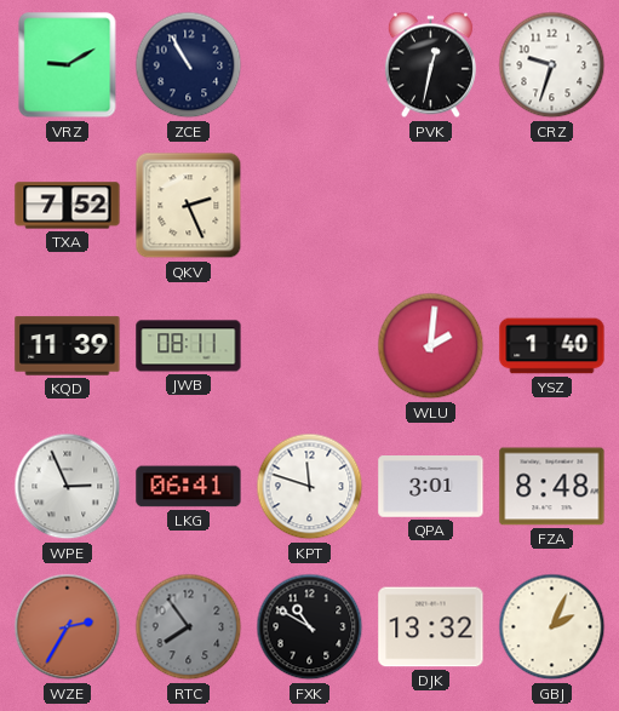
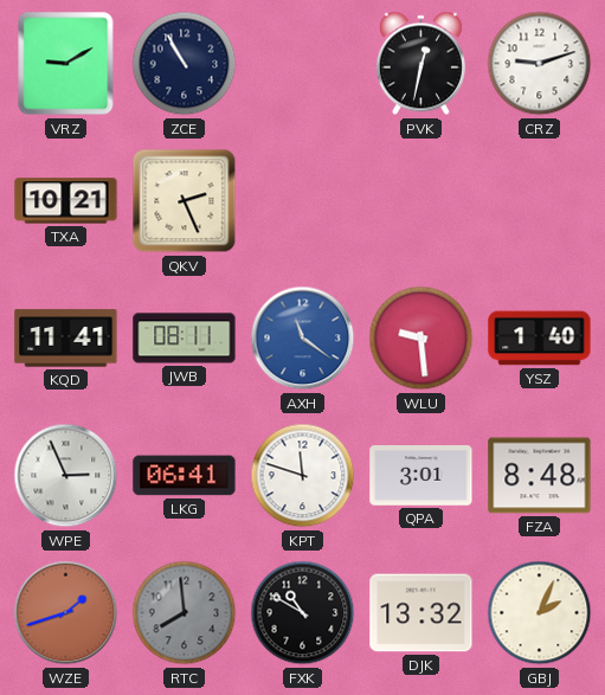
CRZ: 9:33 -> 9:12 (540, 64)
TXA: 7:52 -> 10:21 (66, 201)
KQD: 11:39 -> 11:41 (66, 339)
AXH: none -> 11:21 (303, 339)
WLU: 2:01 -> 9:29 (421, 339)
WZE: 2:35 -> 1:42 (66, 613)
RTC: 7:54 -> 7:59 (185, 613)
